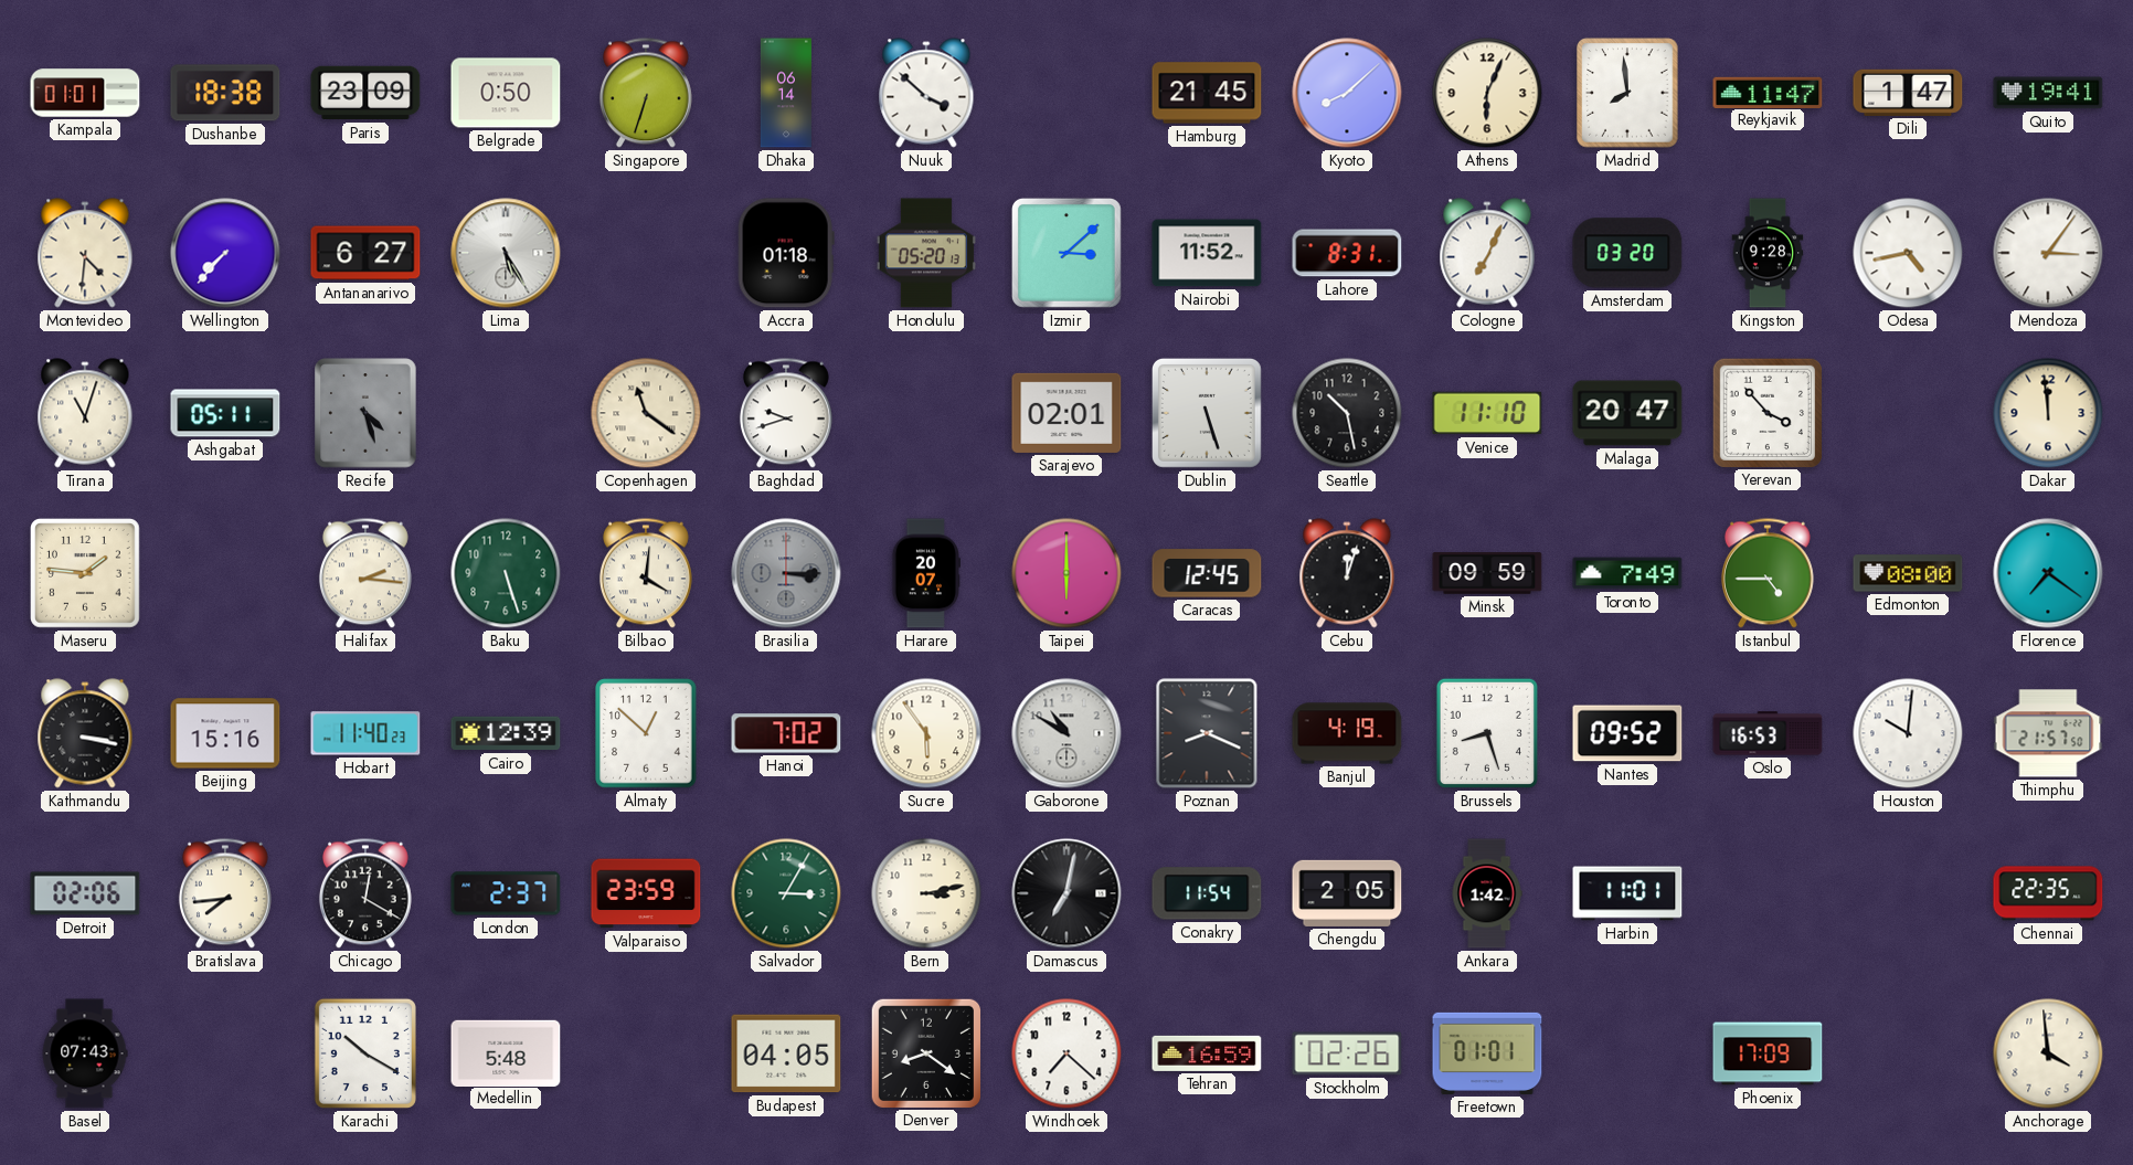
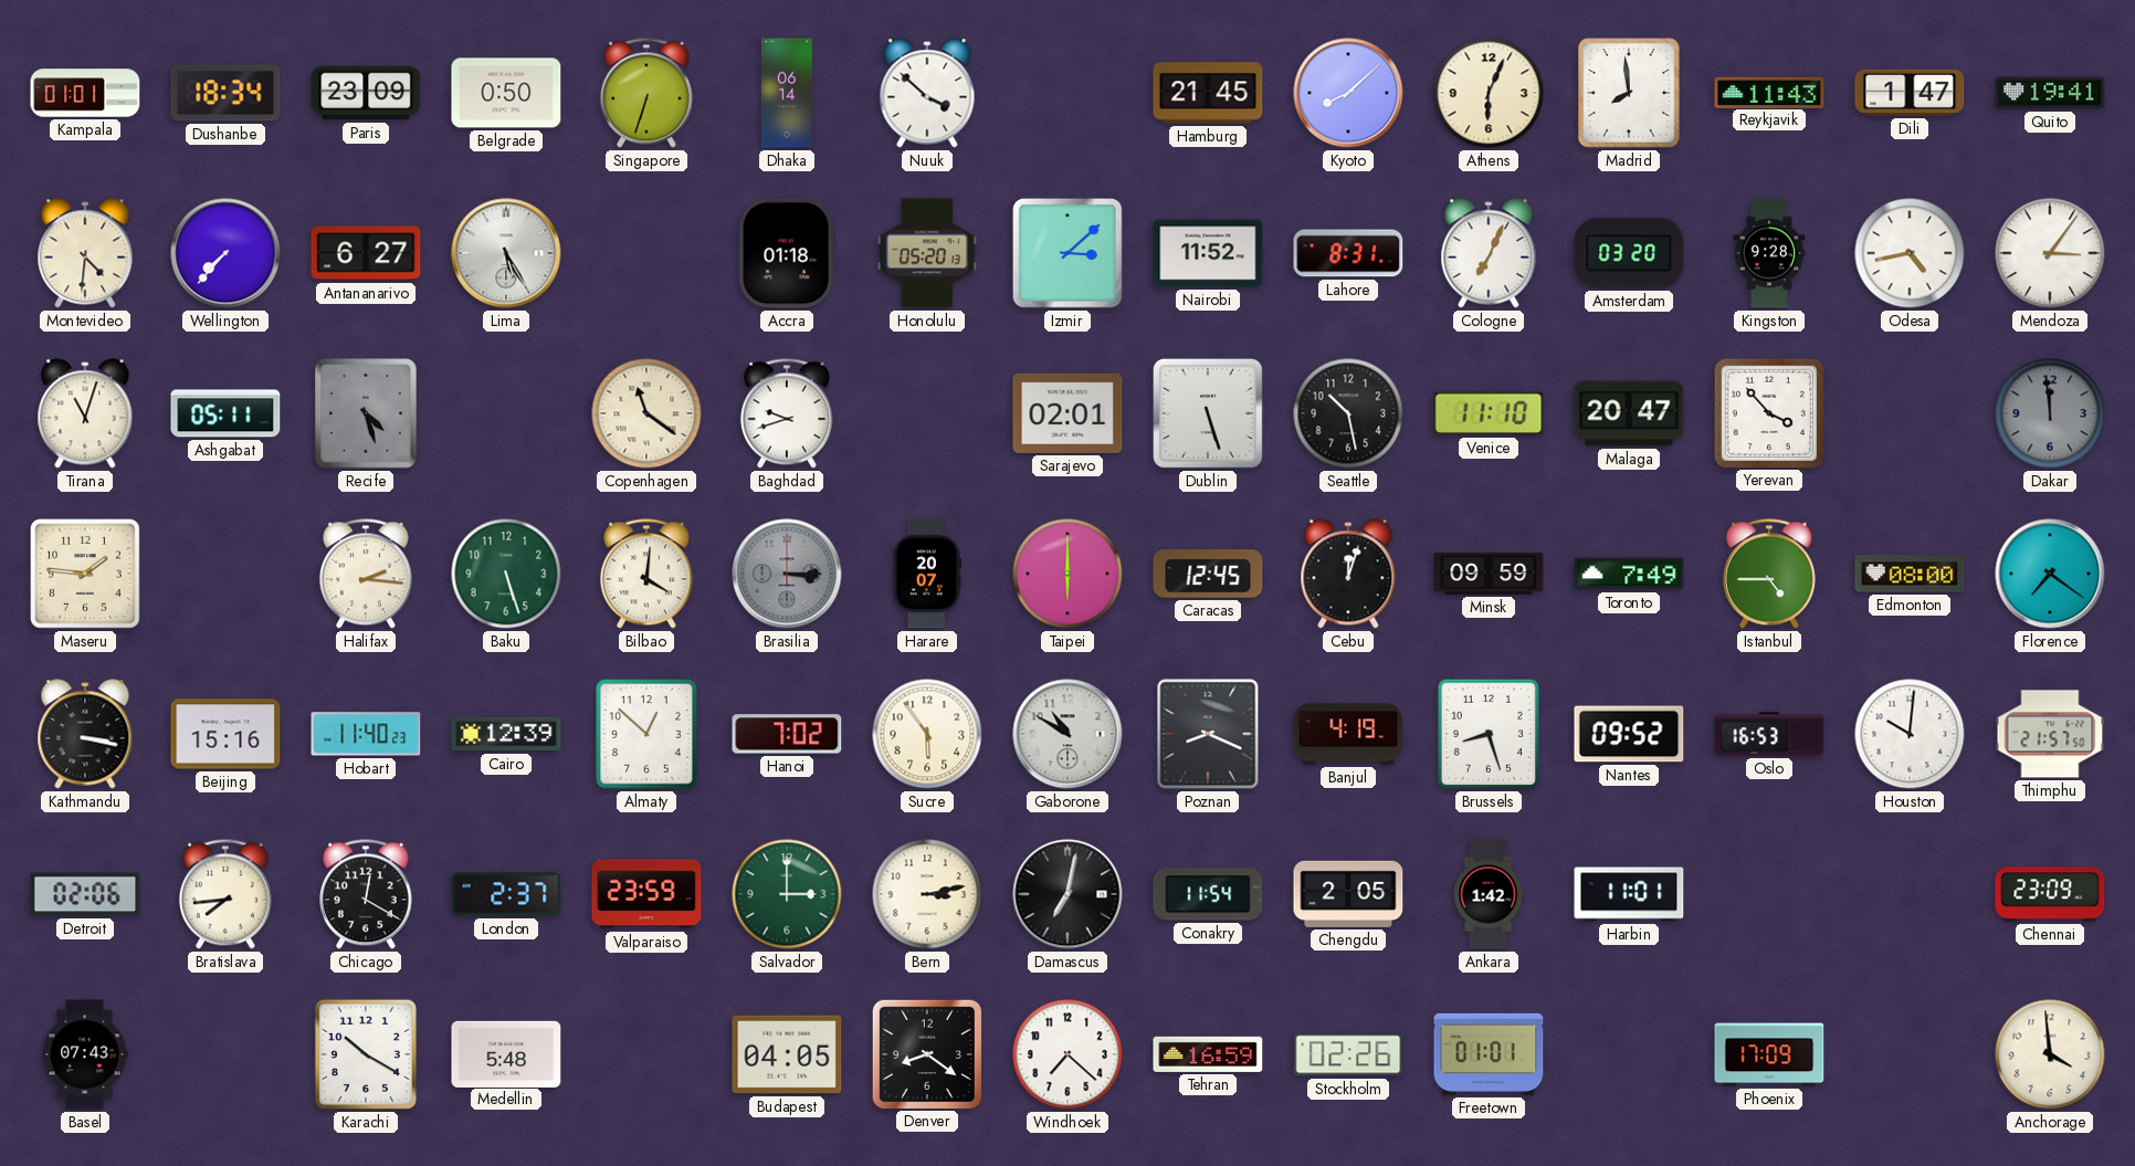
Dushanbe: 18:38 -> 18:34 (225, 93)
Reykjavik: 11:47 -> 11:43 (1769, 92)
Dakar dial: cream -> grey (2050, 413)
Salvador: 3:05 -> 3:00 (787, 894)
Chennai: 22:35 -> 23:09 (2050, 894)
